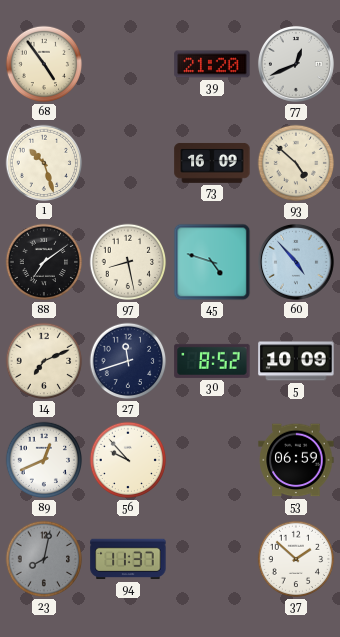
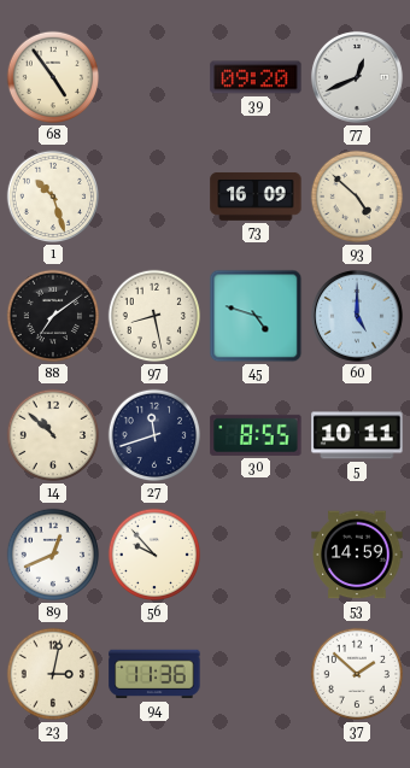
39: 21:20 -> 09:20 (256, 77)
60: 4:53 -> 5:00 (357, 316)
14: 7:11 -> 10:52 (53, 435)
30: 8:52 -> 8:55 (256, 435)
5: 10:09 -> 10:11 (357, 435)
53: 06:59 -> 14:59 (357, 555)
23: 8:02 -> 3:02 (53, 674)
23 dial: grey -> cream (53, 674)
94: 11:37 -> 11:36 (154, 674)
